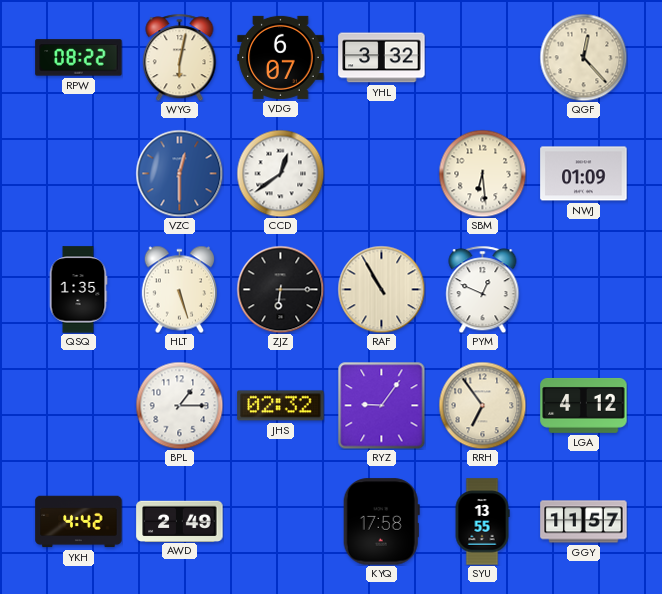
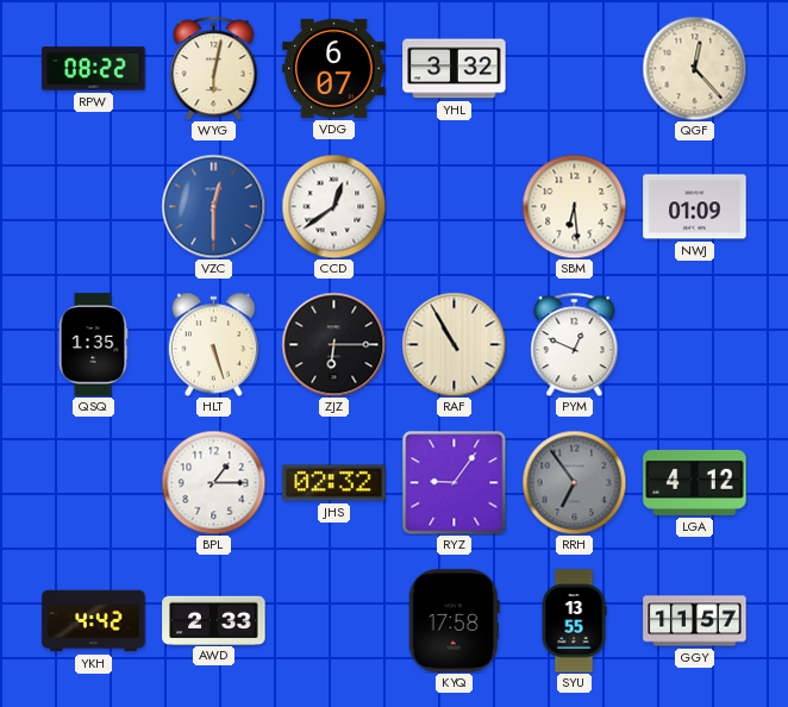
RRH dial: cream -> grey (574, 482)
AWD: 2:49 -> 2:33 (214, 620)
